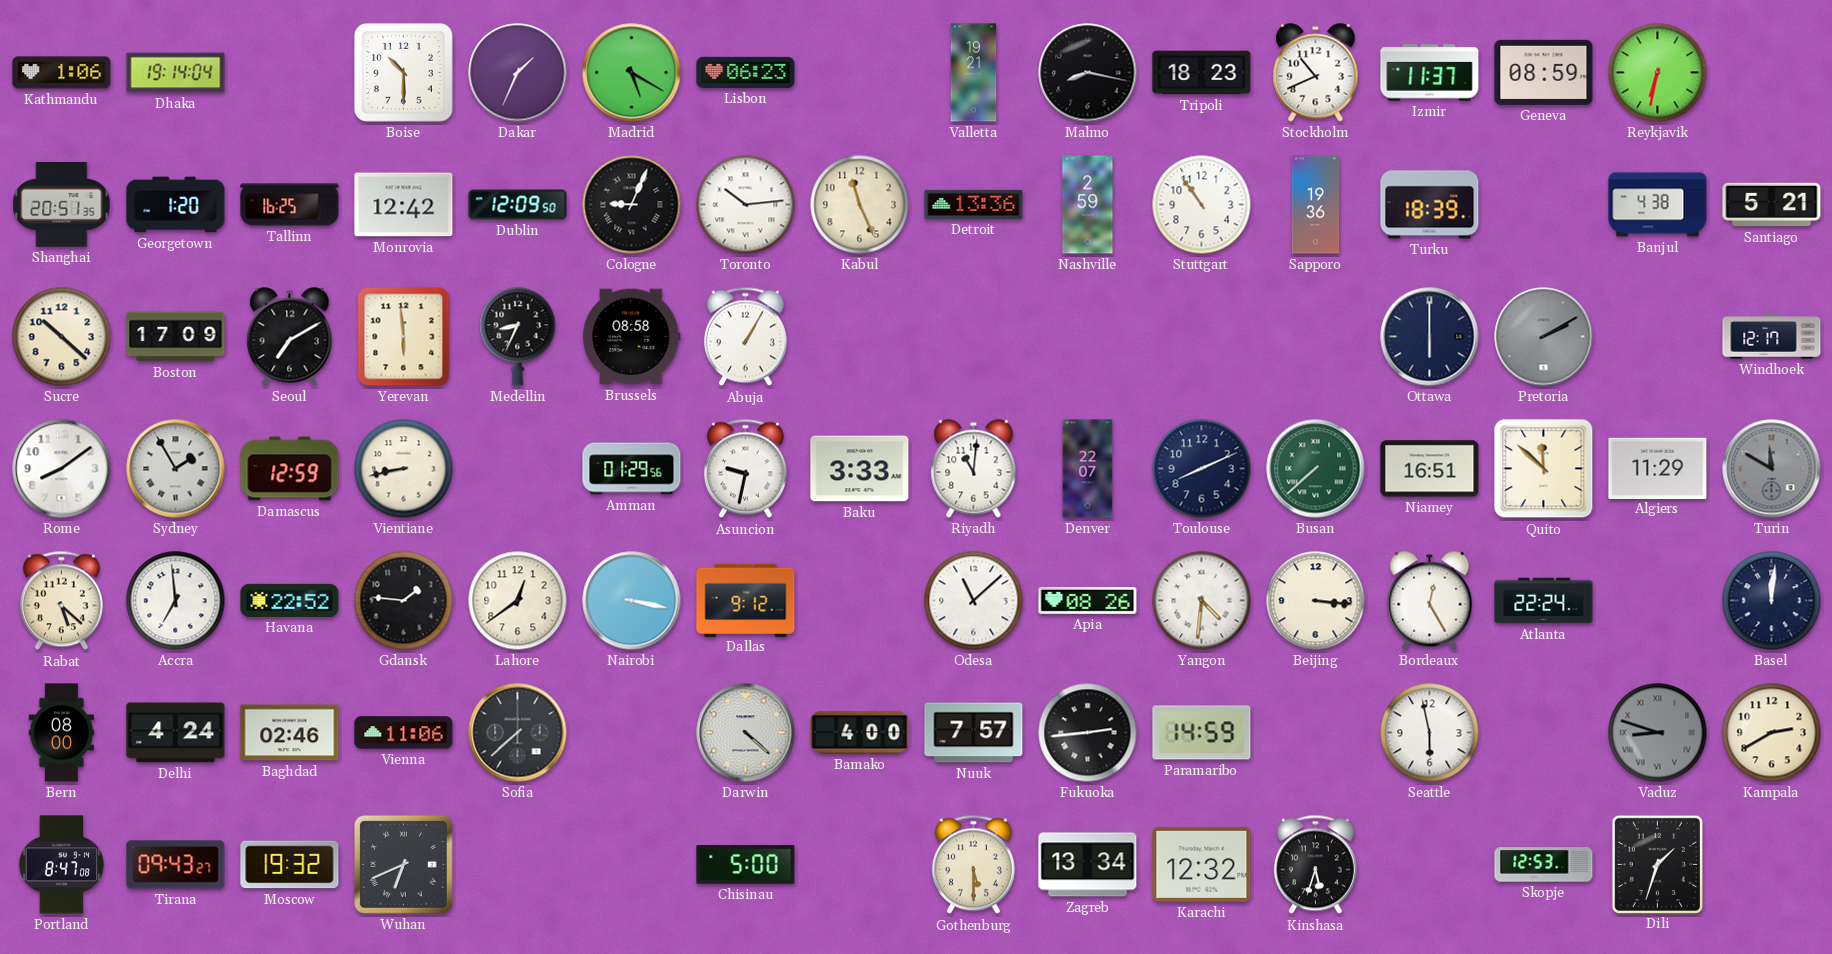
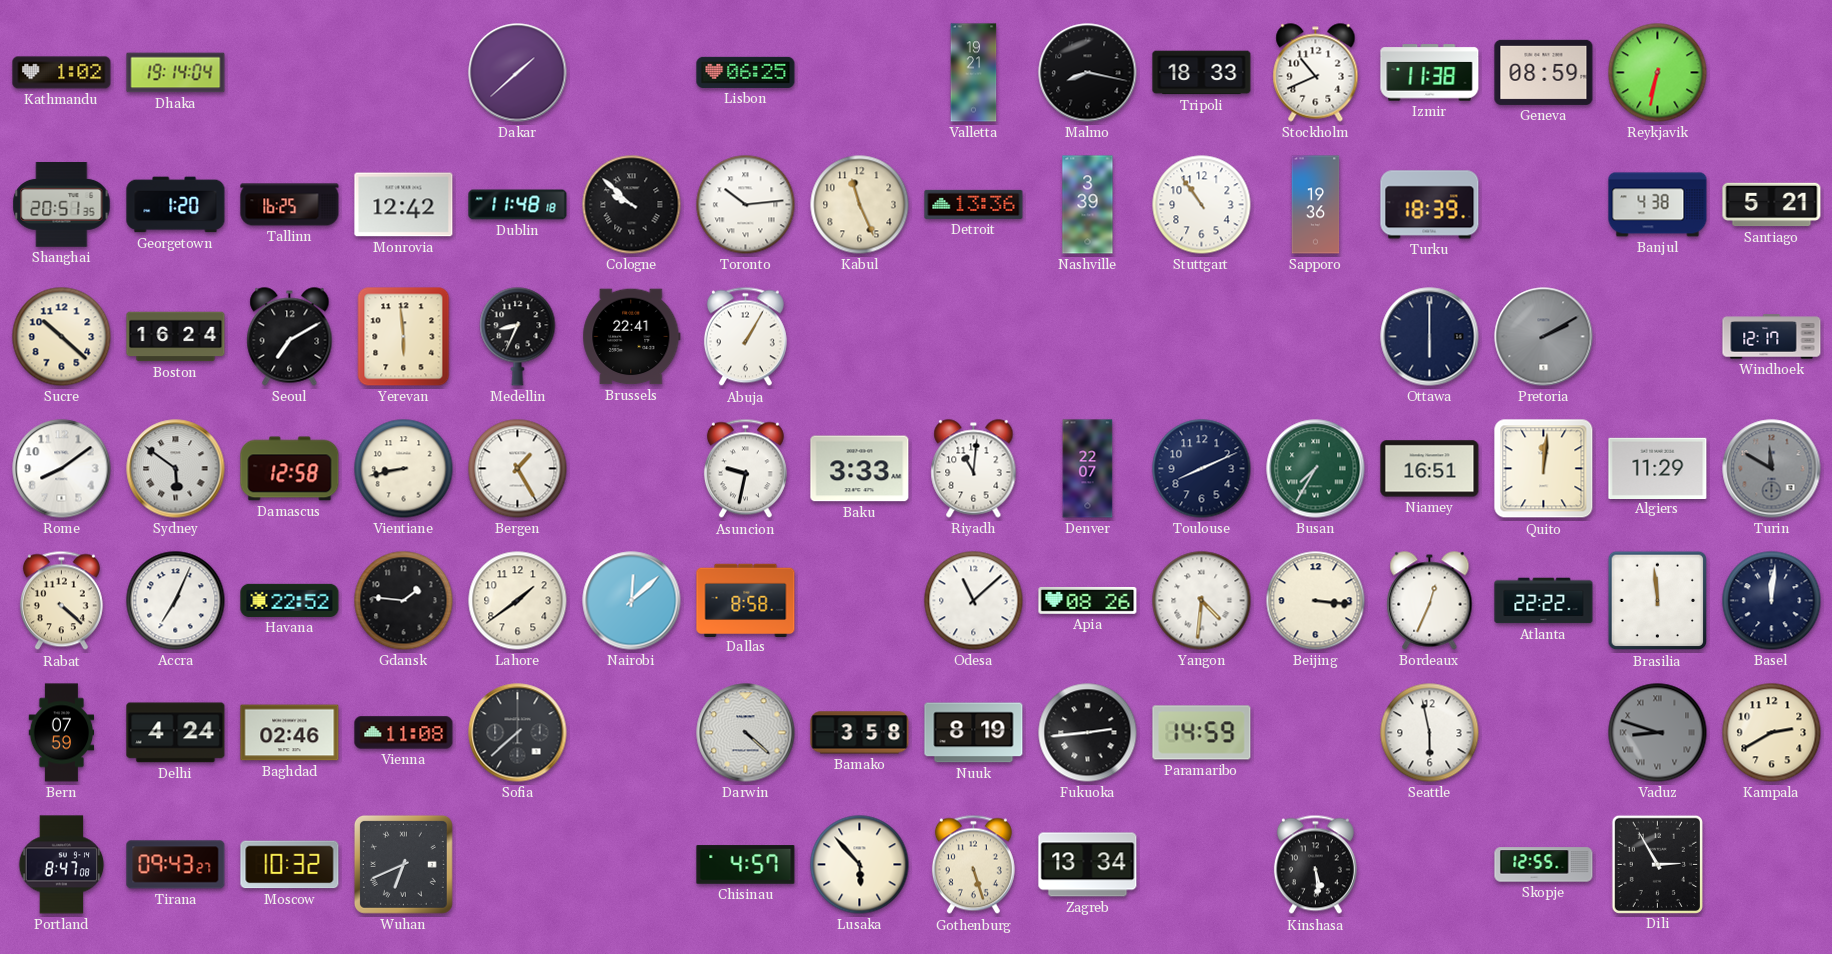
Kathmandu: 1:06 -> 1:02 (62, 73)
Boise: 10:30 -> none (404, 73)
Dakar: 1:34 -> 1:38 (518, 73)
Madrid: 5:20 -> none (632, 73)
Lisbon: 06:23 -> 06:25 (746, 72)
Tripoli: 18:23 -> 18:33 (1202, 73)
Izmir: 11:37 -> 11:38 (1430, 73)
Dublin: 12:09 -> 11:48 (518, 205)
Cologne: 9:04 -> 9:52 (632, 205)
Nashville: 2:59 -> 3:39 (1088, 205)
Boston: 17:09 -> 16:24 (176, 337)
Brussels: 08:58 -> 22:41 (632, 337)
Sydney: 1:55 -> 5:51 (176, 469)
Damascus: 12:59 -> 12:58 (290, 469)
Bergen: none -> 1:25 (518, 469)
Amman: 01:29 -> none (632, 469)
Busan: 7:38 -> 7:35 (1316, 469)
Quito: 11:52 -> 12:01 (1544, 469)
Rabat: 5:22 -> 4:22 (61, 601)
Accra: 6:59 -> 7:04 (176, 601)
Lahore: 12:39 -> 1:39 (518, 601)
Nairobi: 3:17 -> 12:08 (632, 601)
Dallas: 9:12 -> 8:58 (746, 600)
Bordeaux: 12:25 -> 12:34 (1430, 601)
Atlanta: 22:24 -> 22:22 (1544, 601)
Brasilia: none -> 11:59 (1658, 601)
Bern: 08:00 -> 07:59 (62, 733)
Vienna: 11:06 -> 11:08 (404, 733)
Bamako: 4:00 -> 3:58 (860, 733)
Nuuk: 7:57 -> 8:19 (974, 733)
Moscow: 19:32 -> 10:32 (290, 865)
Chisinau: 5:00 -> 4:57 (746, 865)
Lusaka: none -> 5:53 (860, 865)
Gothenburg: 5:30 -> 5:27 (973, 865)
Karachi: 12:32 -> none (1202, 864)
Kinshasa: 5:33 -> 5:29 (1315, 865)
Skopje: 12:53 -> 12:55 (1544, 865)
Dili: 1:33 -> 2:55 (1657, 864)
